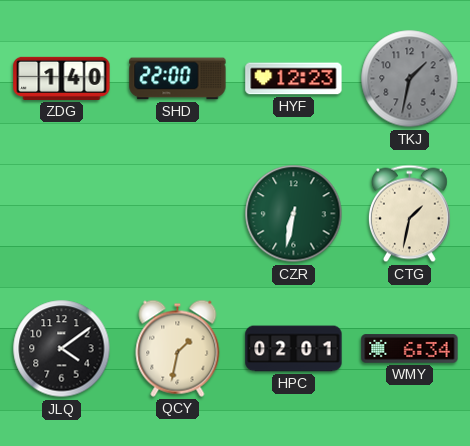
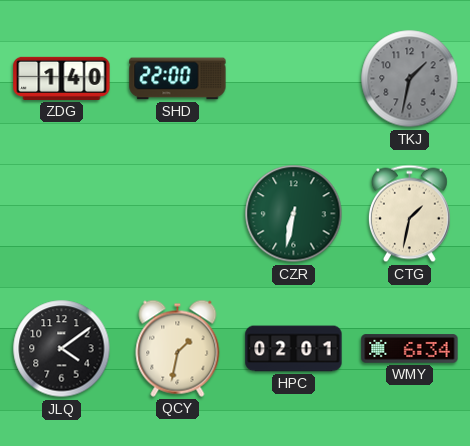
HYF: 12:23 -> none (294, 79)
